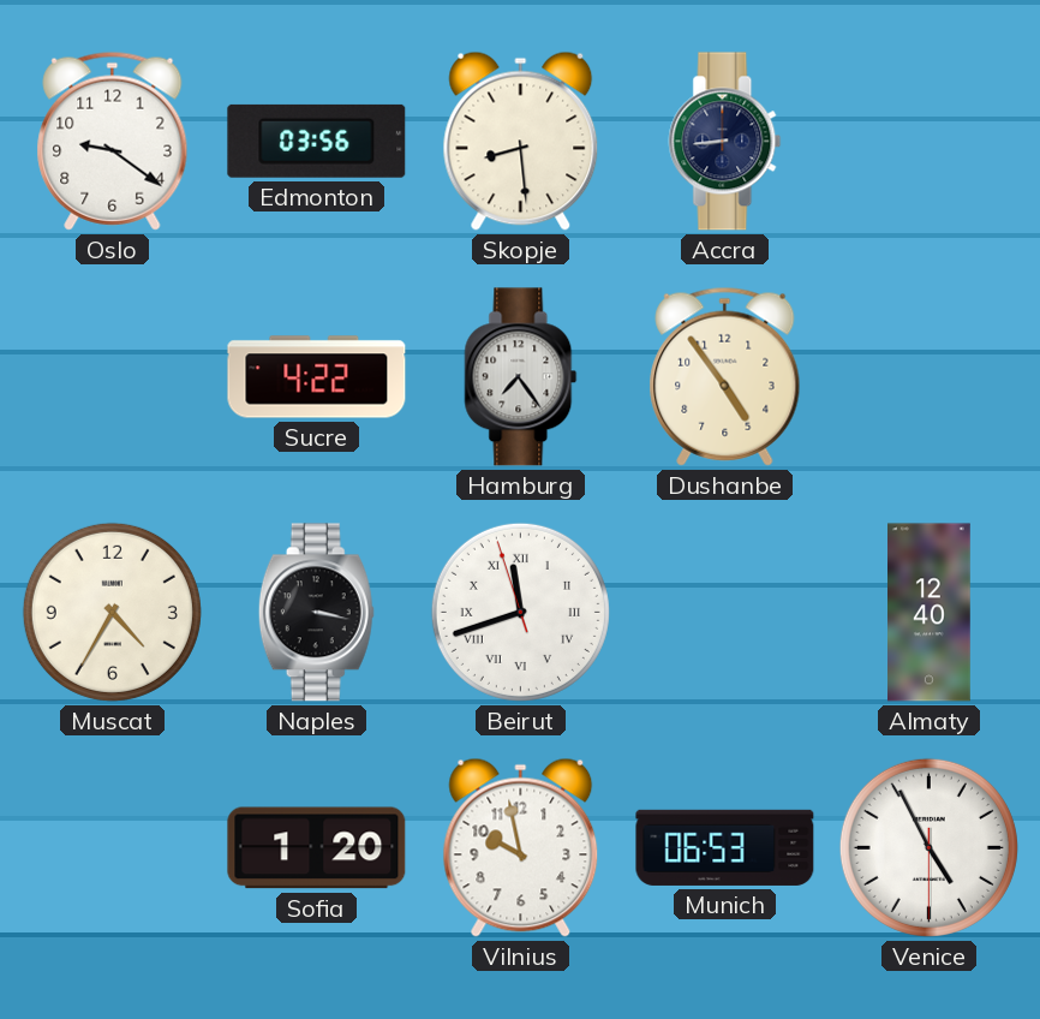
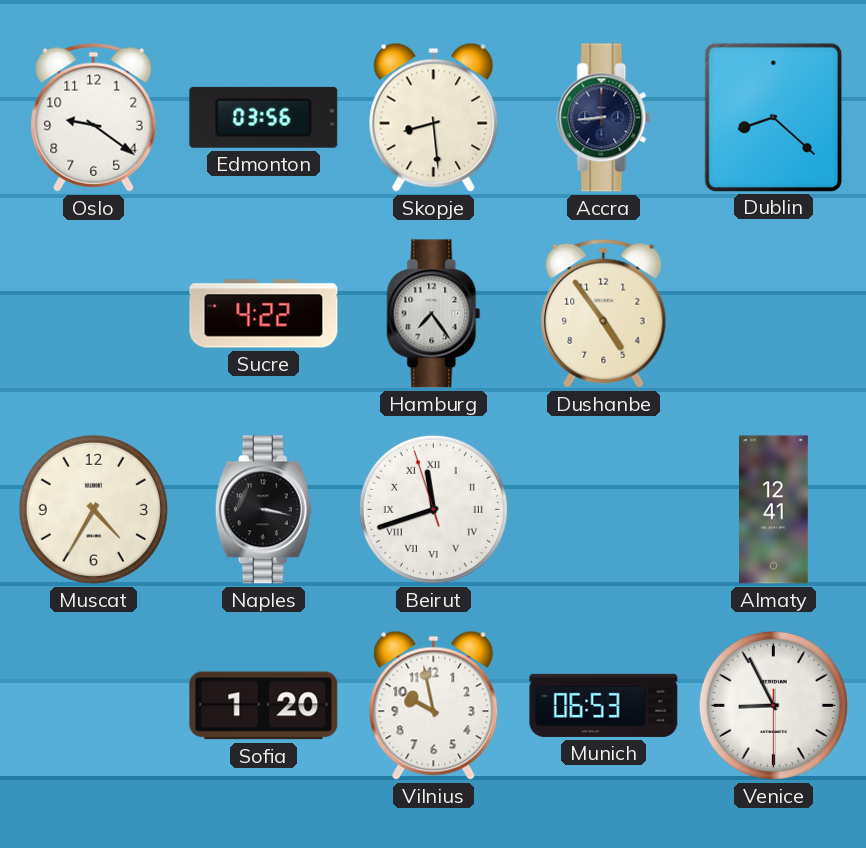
Dublin: none -> 8:22 (773, 117)
Almaty: 12:40 -> 12:41 (774, 510)
Venice: 4:55 -> 8:55 (773, 705)
